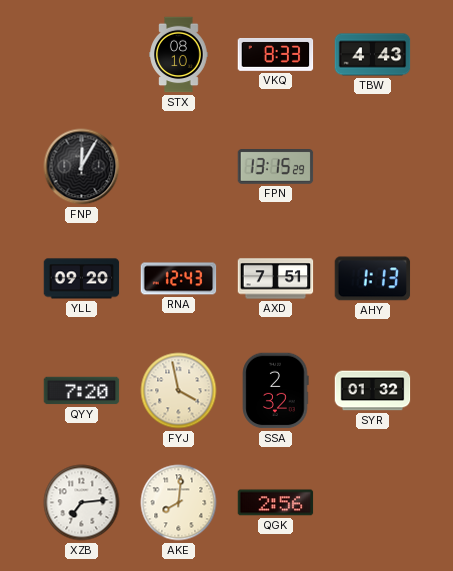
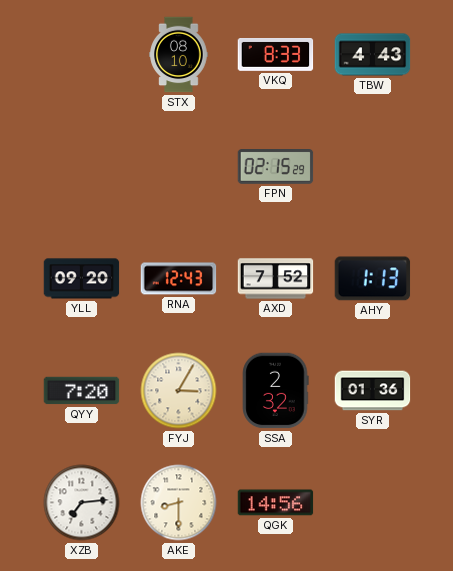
FNP: 12:05 -> none (82, 167)
FPN: 13:15 -> 02:15 (276, 167)
AXD: 7:51 -> 7:52 (276, 279)
FYJ: 3:58 -> 3:05 (179, 391)
SYR: 01:32 -> 01:36 (373, 391)
AKE: 8:01 -> 8:30 (179, 503)
QGK: 2:56 -> 14:56 (276, 503)
